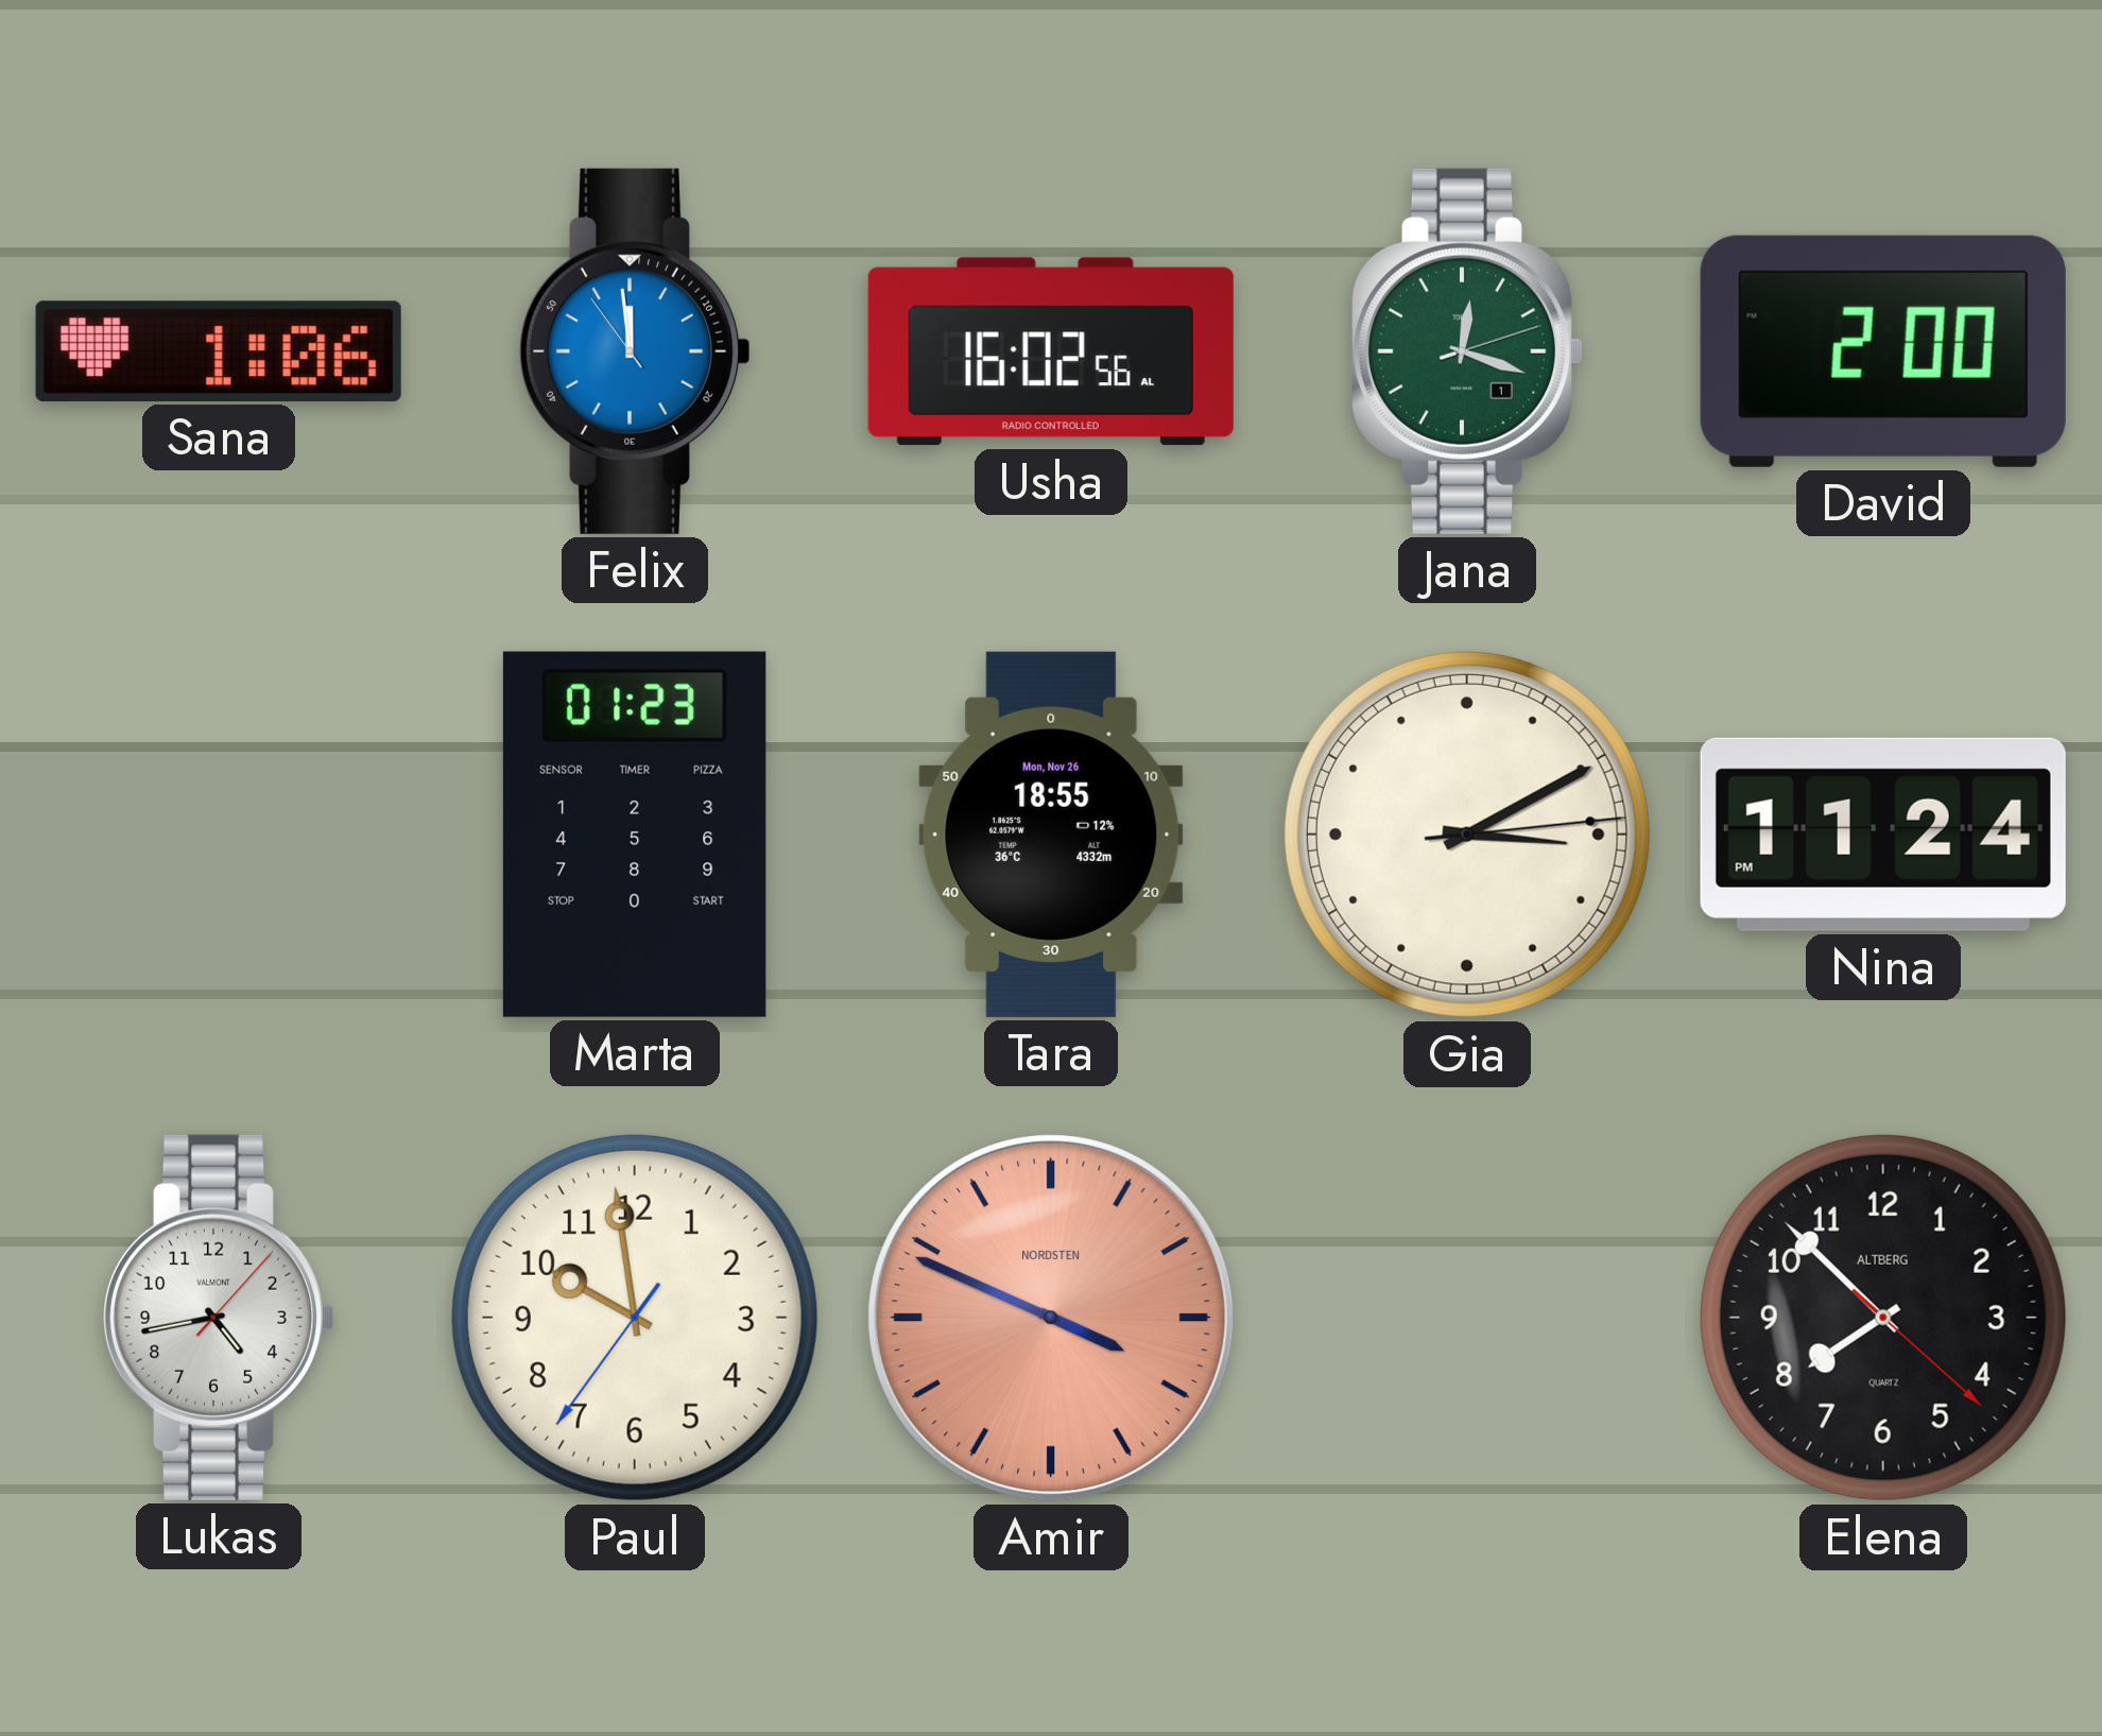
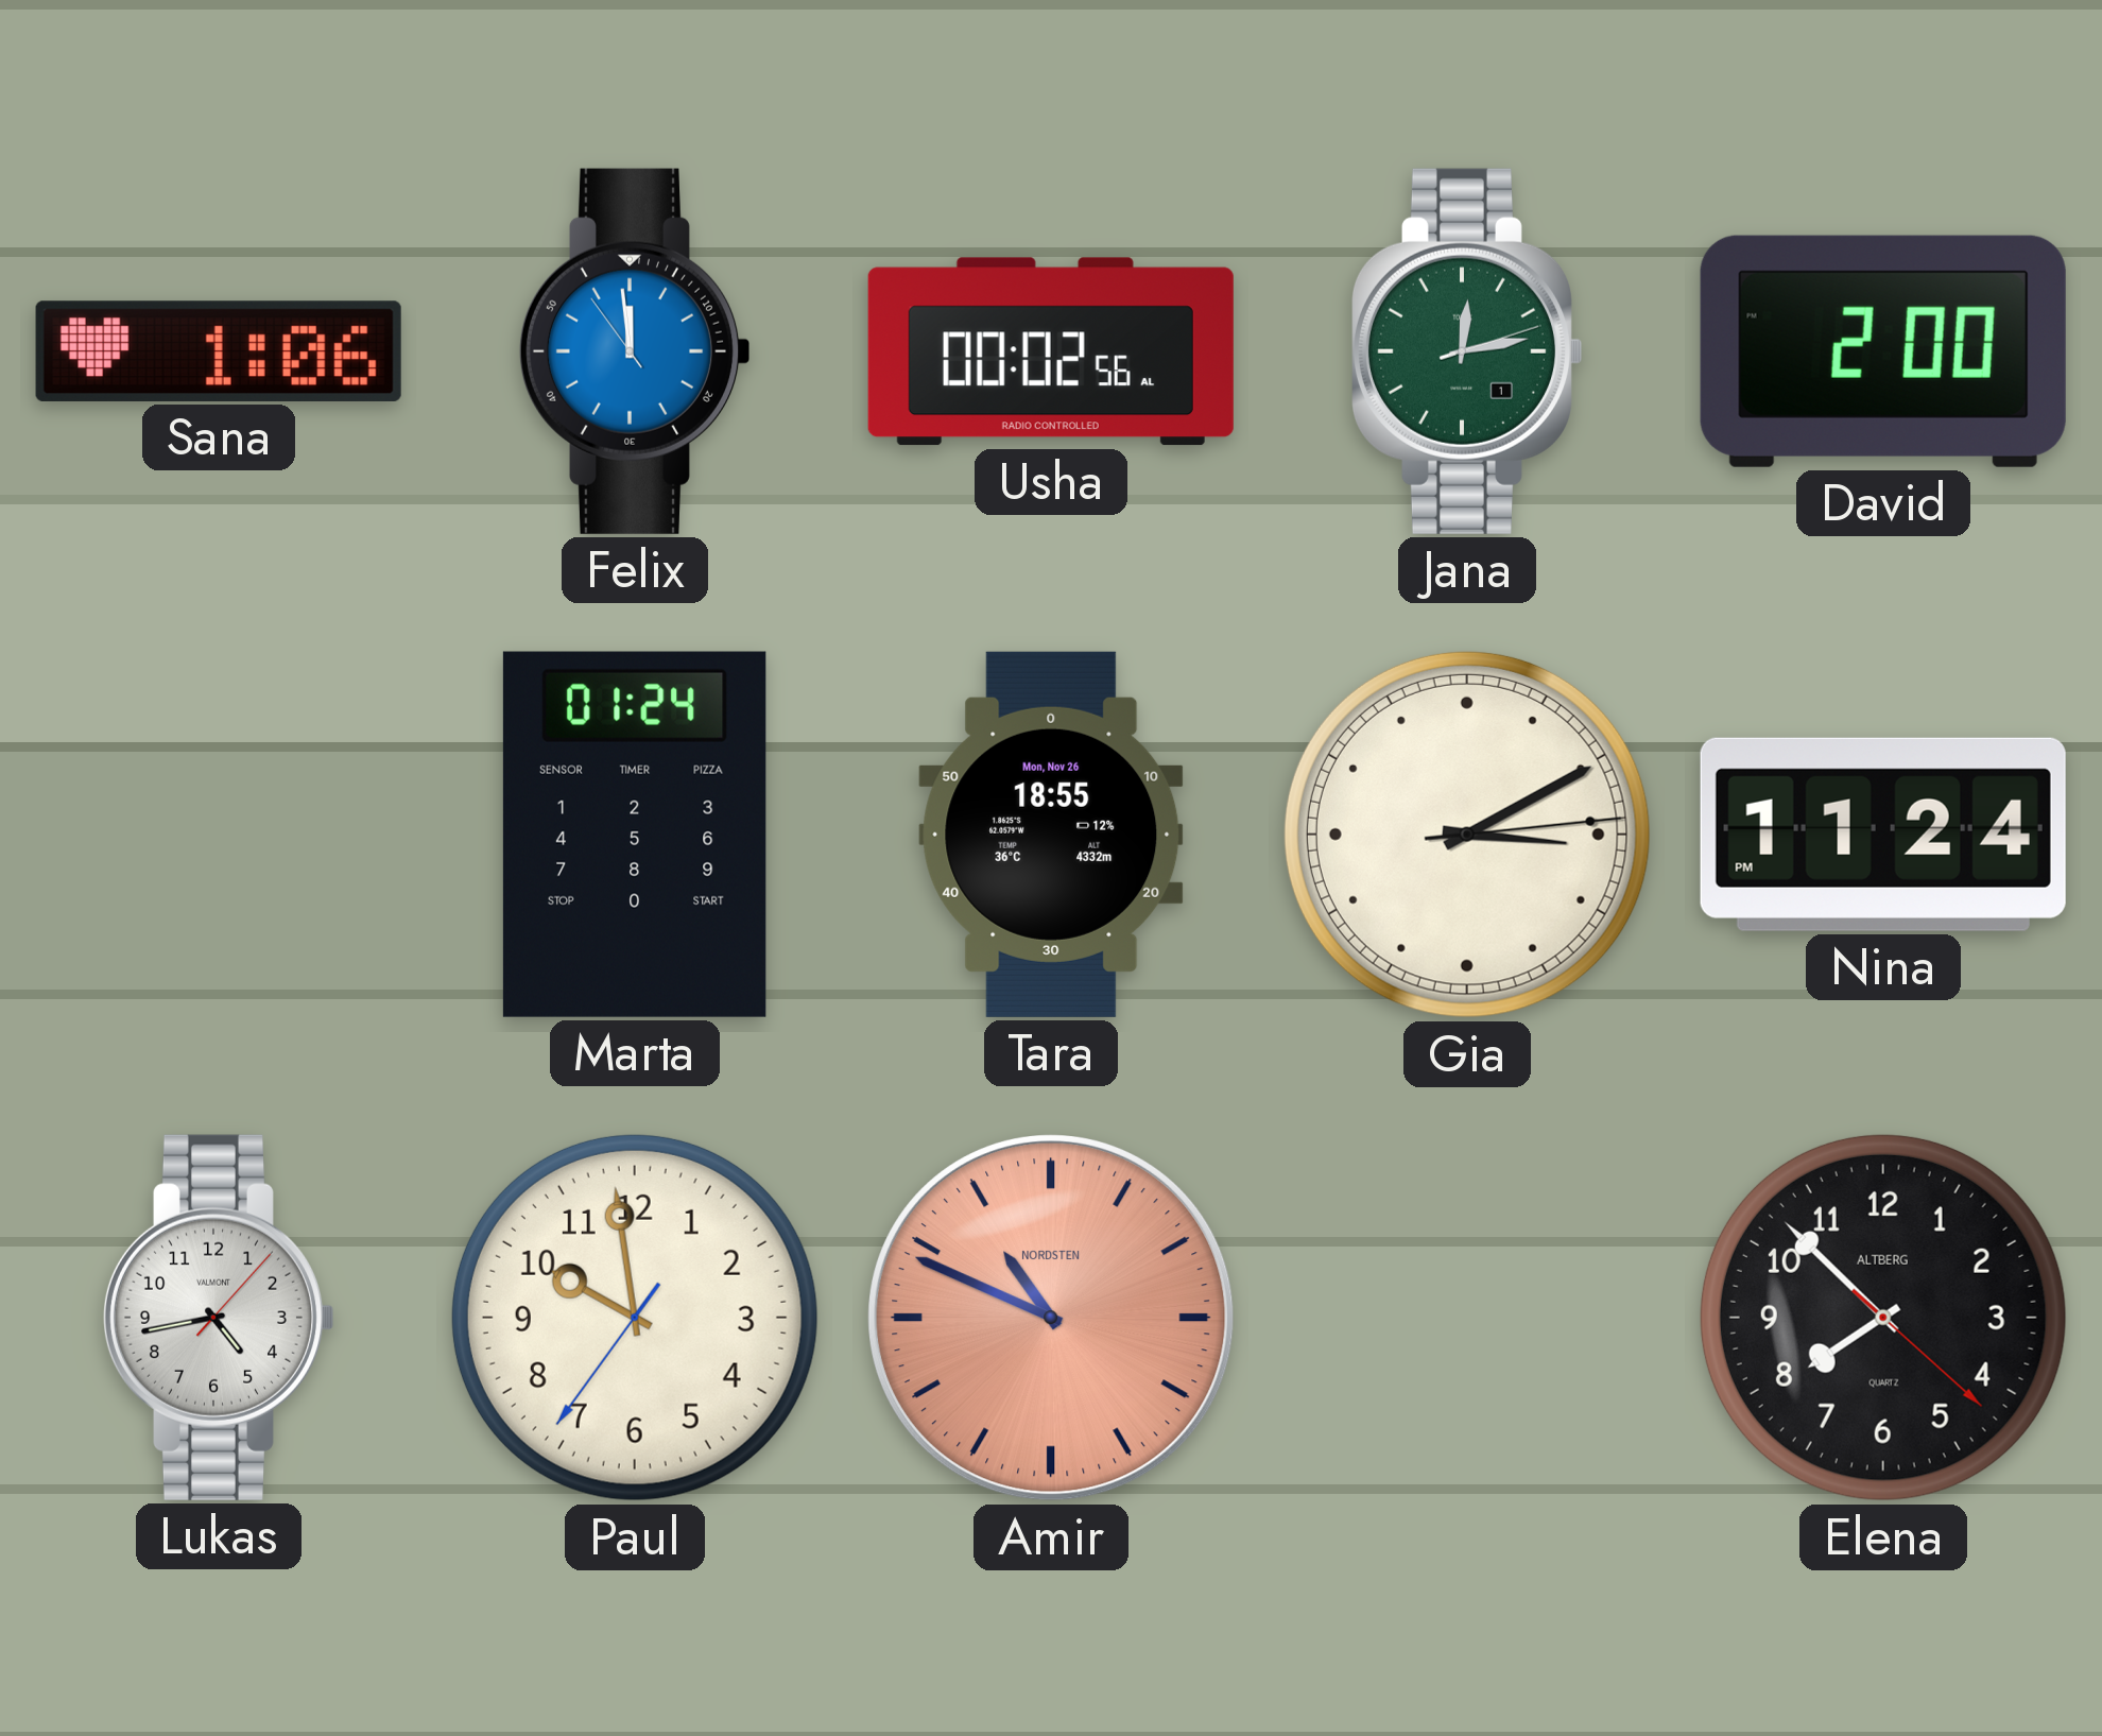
Usha: 16:02 -> 00:02 (1051, 351)
Jana: 12:18 -> 12:13 (1466, 351)
Marta: 01:23 -> 01:24 (635, 835)
Amir: 3:49 -> 10:49 (1052, 1319)
